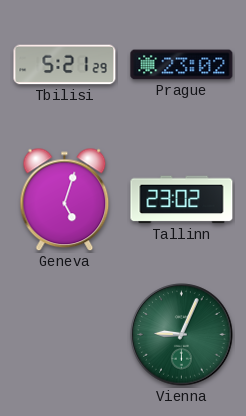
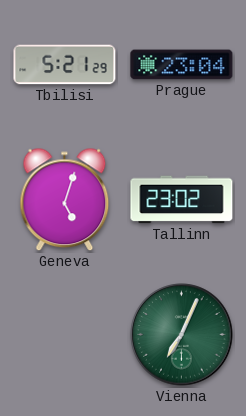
Prague: 23:02 -> 23:04 (182, 65)
Vienna: 9:04 -> 7:04 (182, 335)
